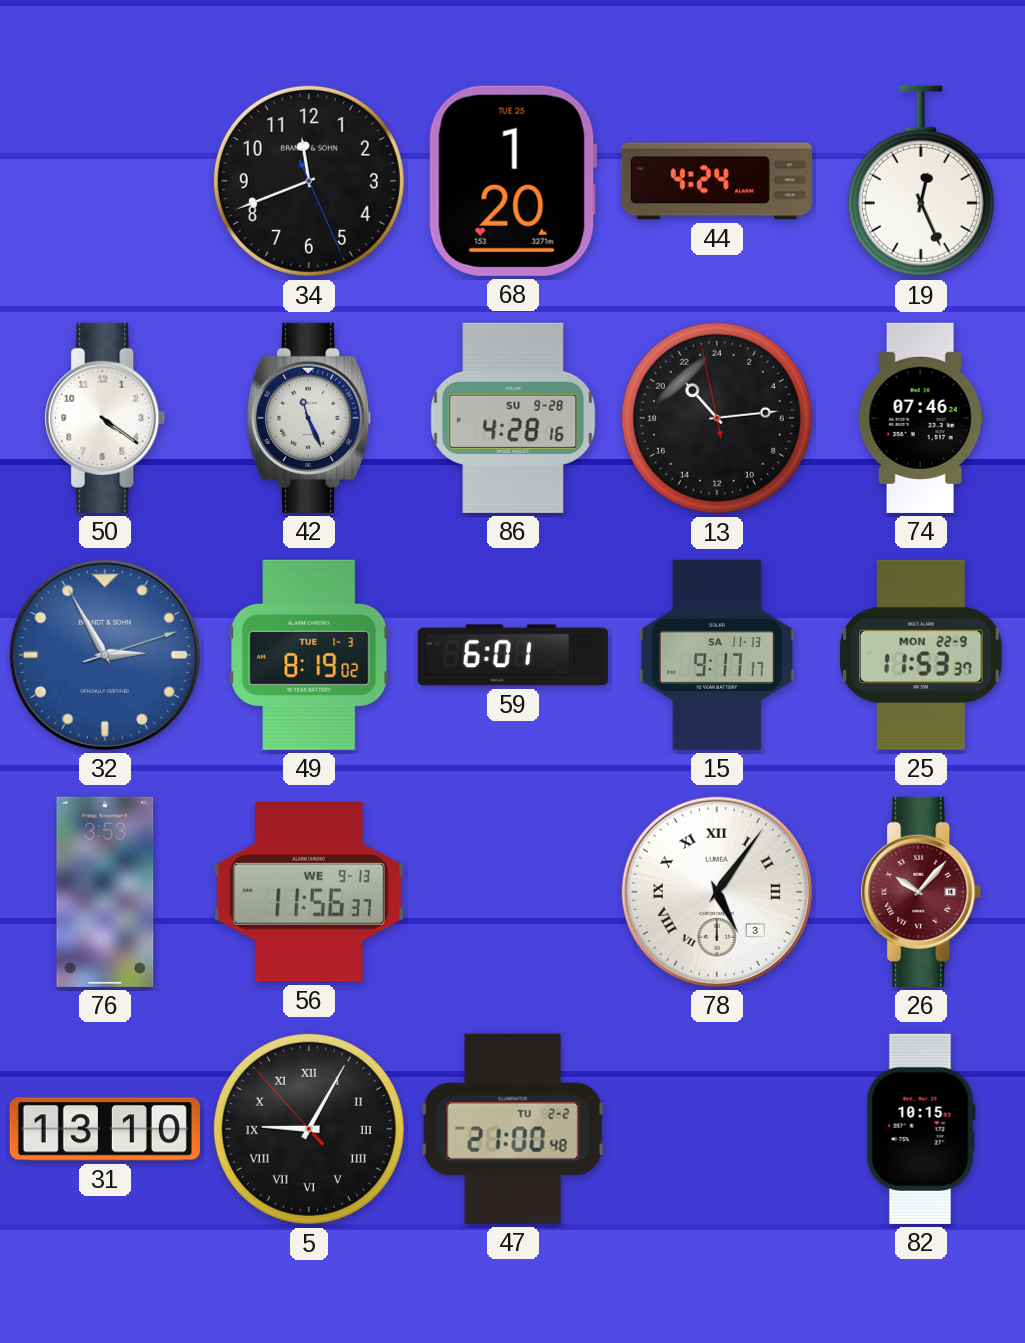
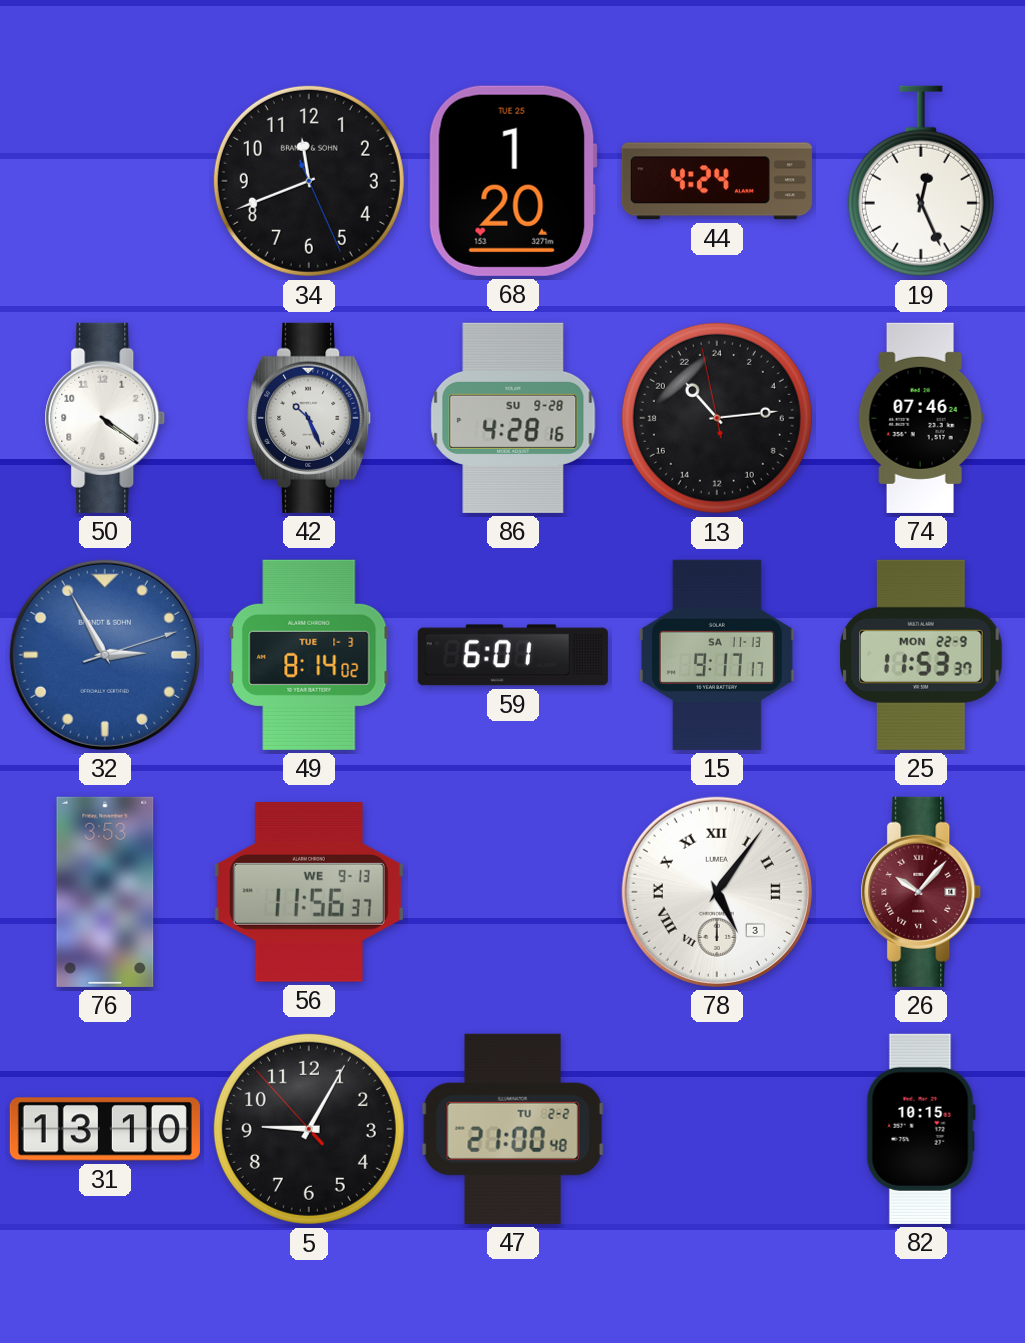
42: 11:26 -> 10:26 (310, 418)
49: 8:19 -> 8:14 (309, 655)
5 numerals: Roman -> Arabic (309, 1129)
